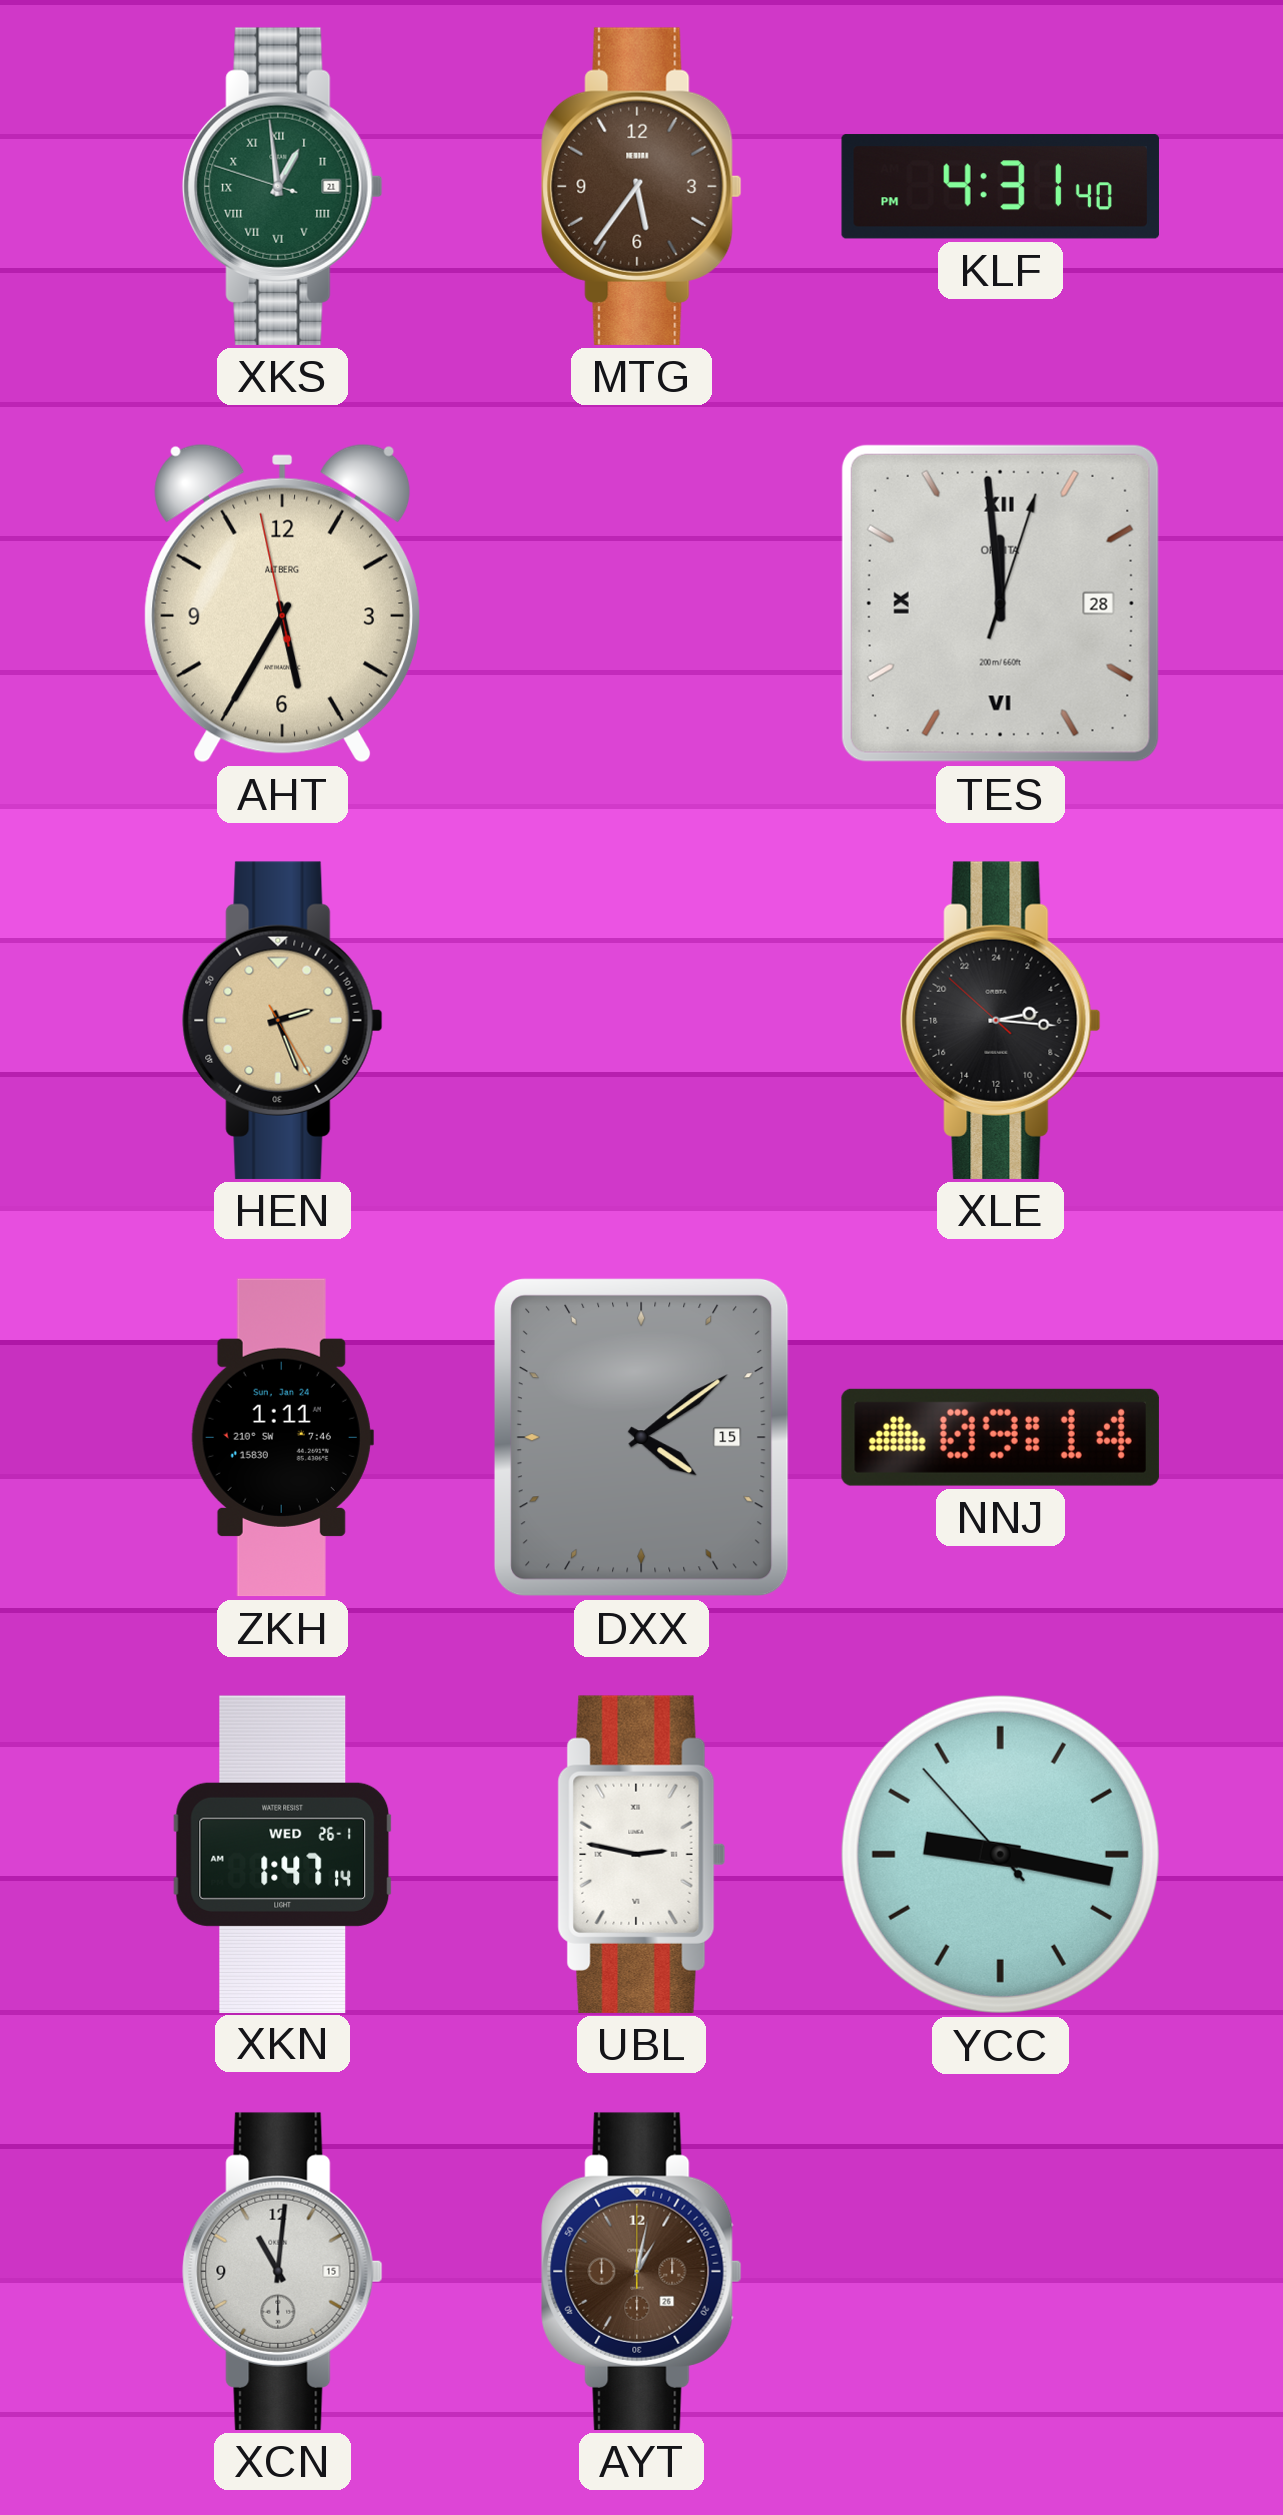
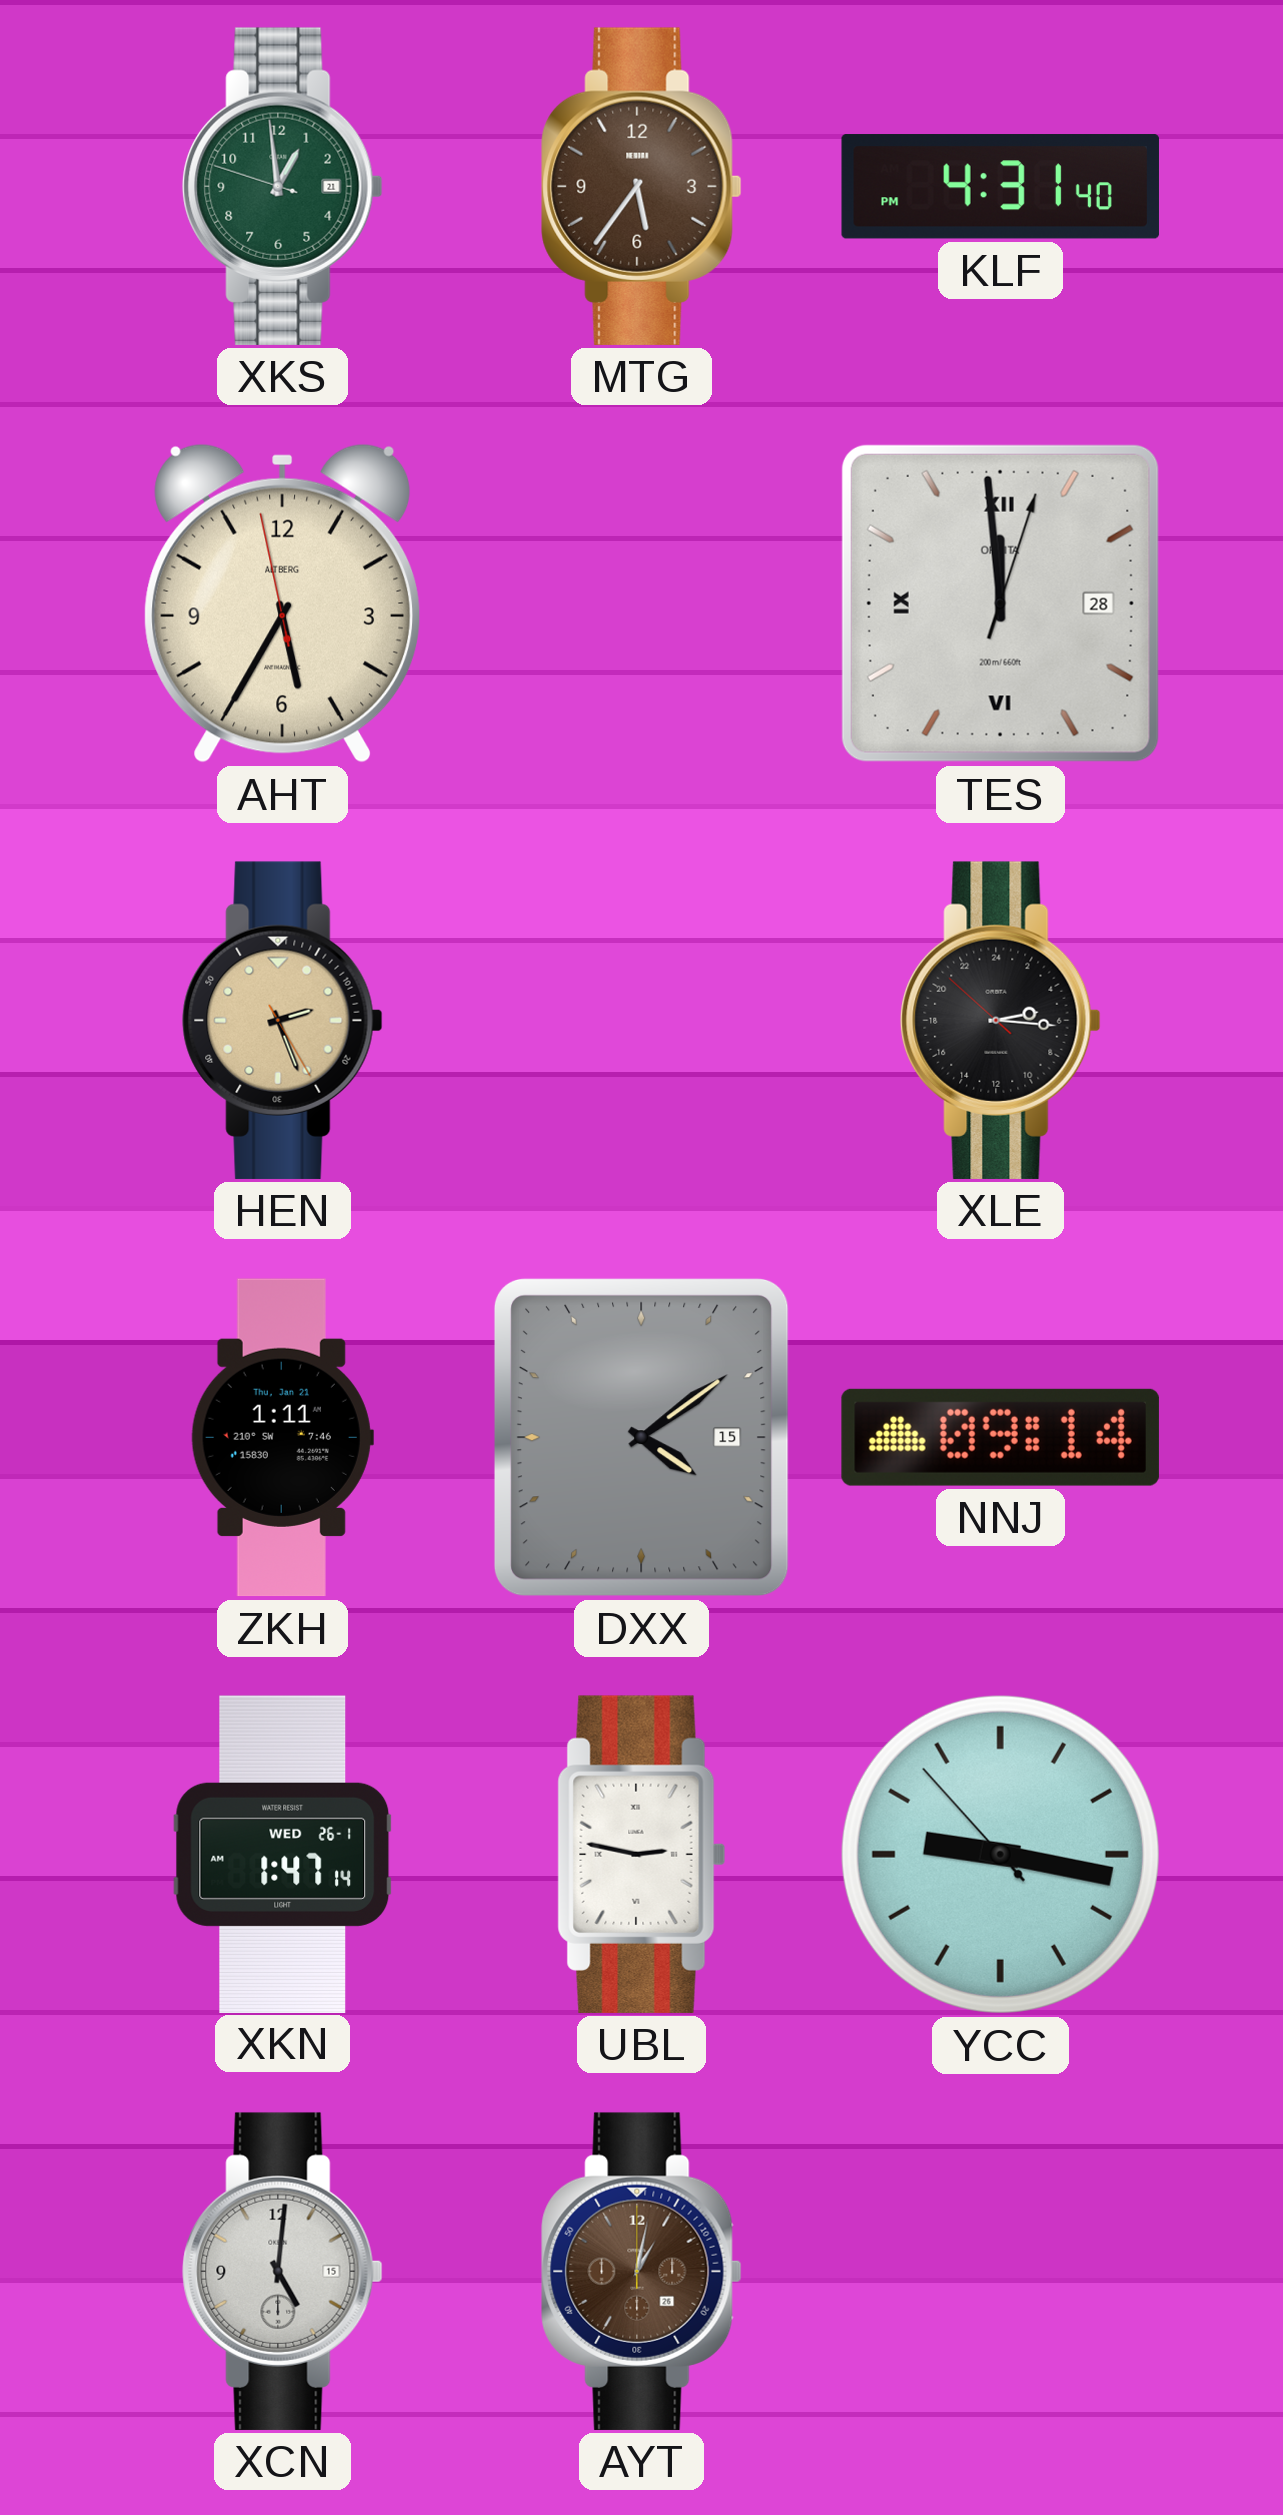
XKS numerals: Roman -> Arabic (283, 186)
ZKH date: Sun, Jan 24 -> Thu, Jan 21 (282, 1438)
XCN: 11:01 -> 5:01 (283, 2271)
